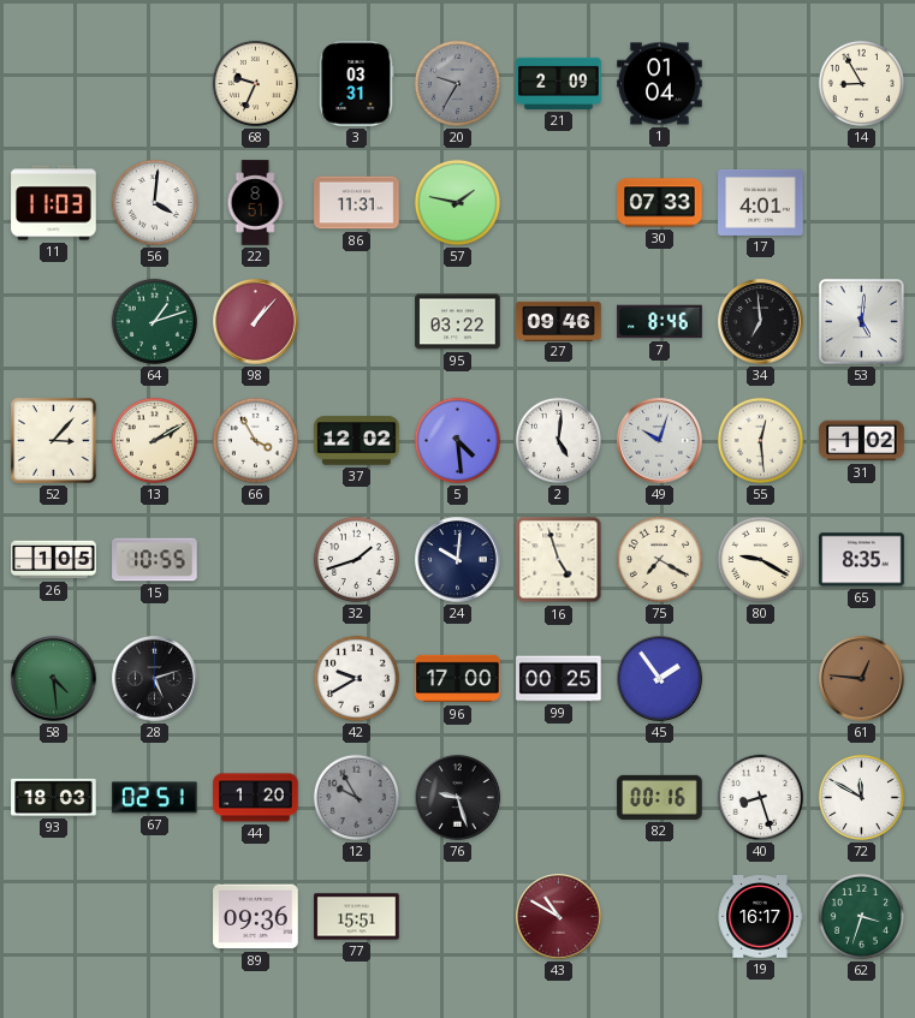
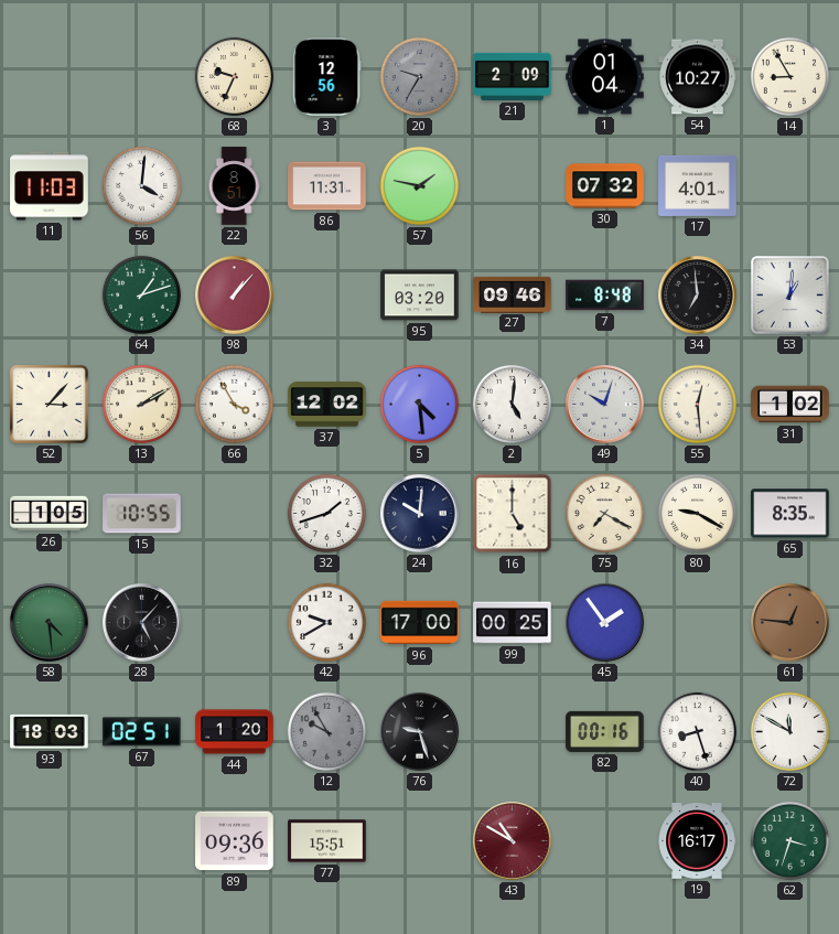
3: 03:31 -> 12:56 (326, 77)
54: none -> 10:27 (698, 77)
30: 07:33 -> 07:32 (605, 186)
95: 03:22 -> 03:20 (420, 296)
7: 8:46 -> 8:48 (605, 296)
53: 5:01 -> 1:01 (789, 294)
16: 4:57 -> 5:00 (513, 514)
28: 5:12 -> 5:07 (142, 623)
